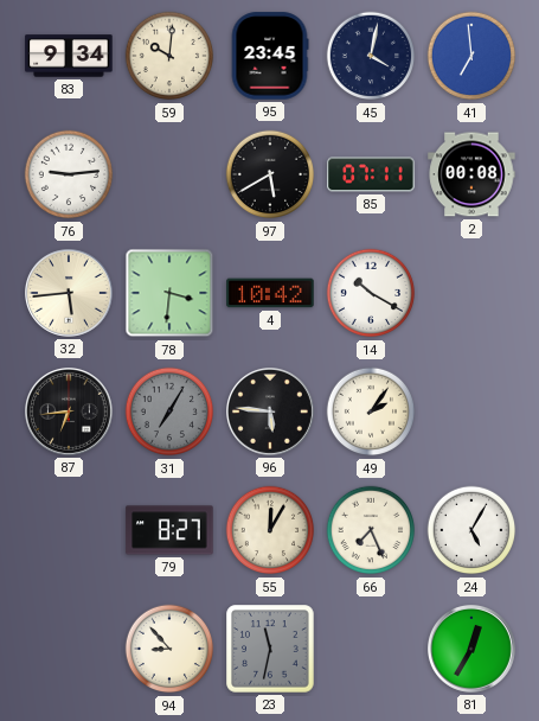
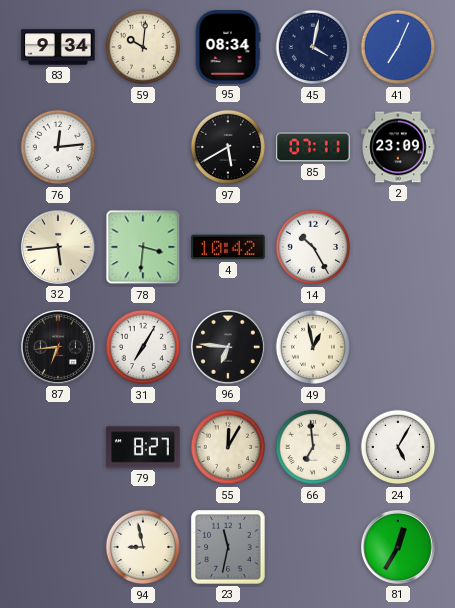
95: 23:45 -> 08:34 (228, 47)
41: 6:59 -> 7:04 (398, 47)
76: 9:14 -> 12:14 (58, 147)
2: 00:08 -> 23:09 (398, 147)
14: 10:20 -> 10:25 (313, 247)
31 dial: grey -> white (143, 347)
96: 5:46 -> 6:46 (229, 348)
49: 2:06 -> 12:58 (313, 347)
66: 7:26 -> 6:59 (313, 447)
94: 8:53 -> 8:58 (143, 547)
